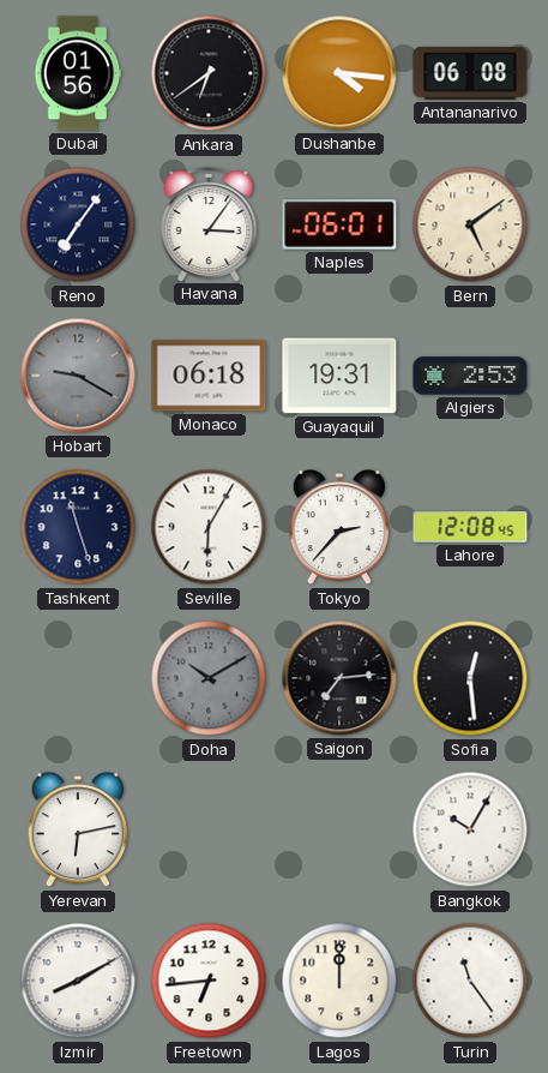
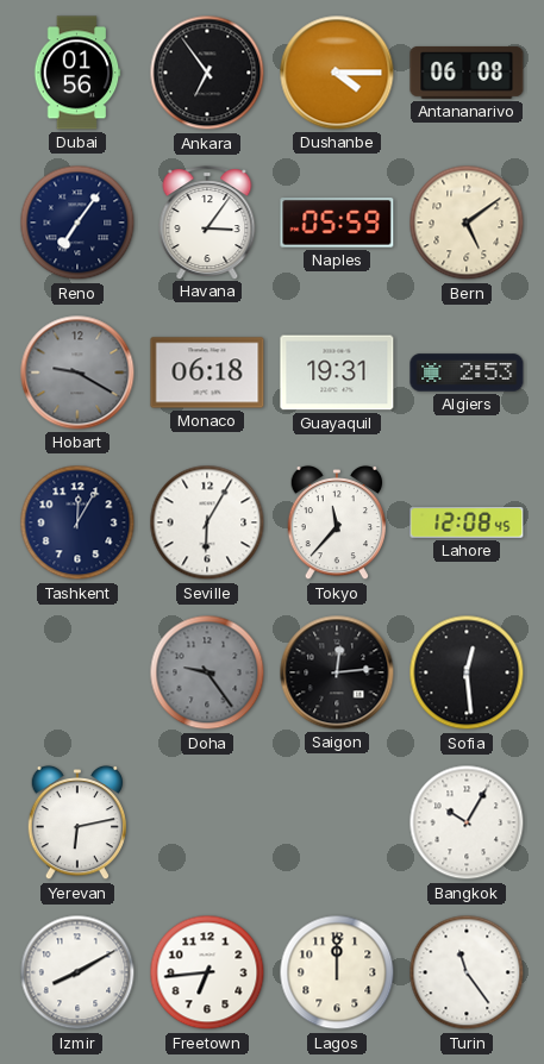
Ankara: 6:39 -> 6:54 (207, 73)
Dushanbe: 4:16 -> 4:15 (337, 73)
Naples: 06:01 -> 05:59 (337, 223)
Tashkent: 11:27 -> 12:05 (77, 522)
Tokyo: 2:37 -> 11:37 (336, 522)
Doha: 10:10 -> 9:24 (207, 672)
Saigon: 7:14 -> 12:14 (337, 672)
